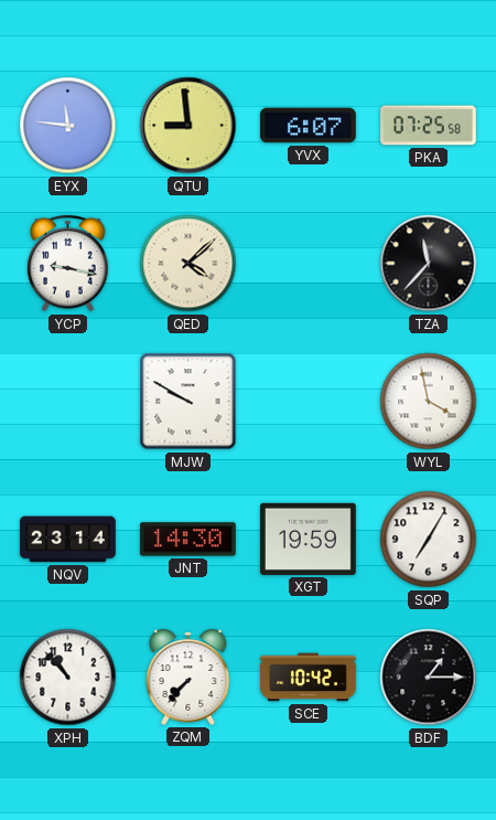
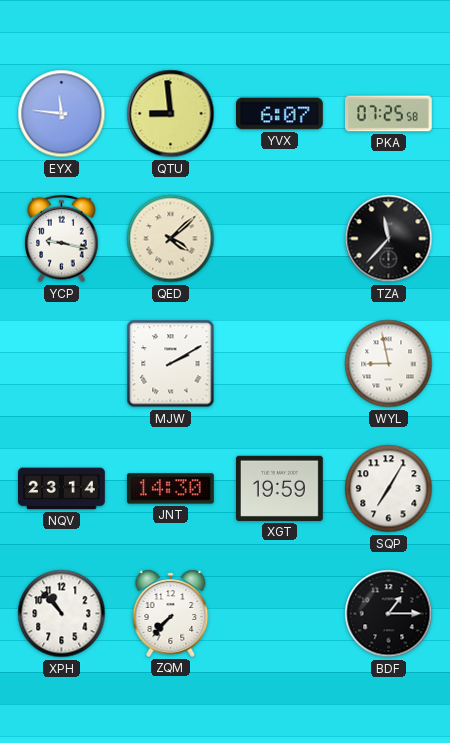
MJW: 9:50 -> 2:10 (171, 364)
WYL: 3:58 -> 8:58 (389, 364)
SCE: 10:42 -> none (309, 678)
